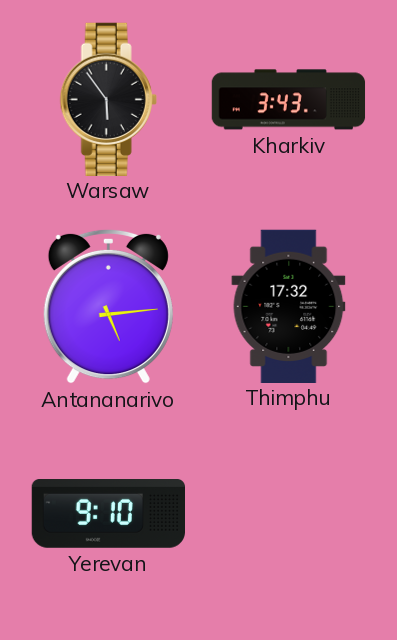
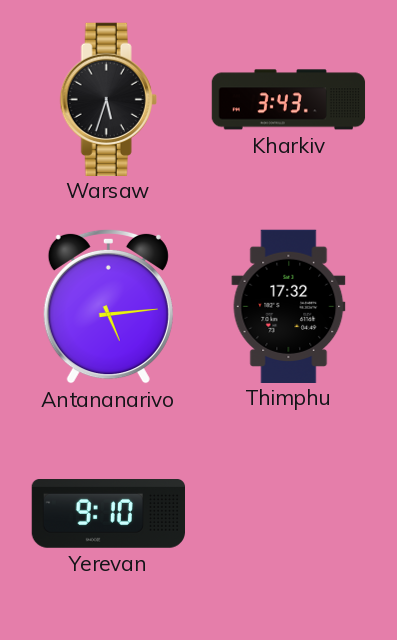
Warsaw: 5:54 -> 5:33 (108, 99)
